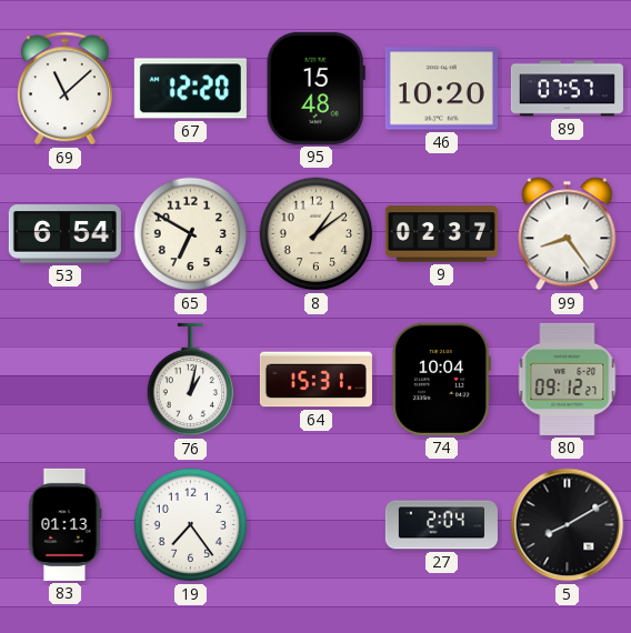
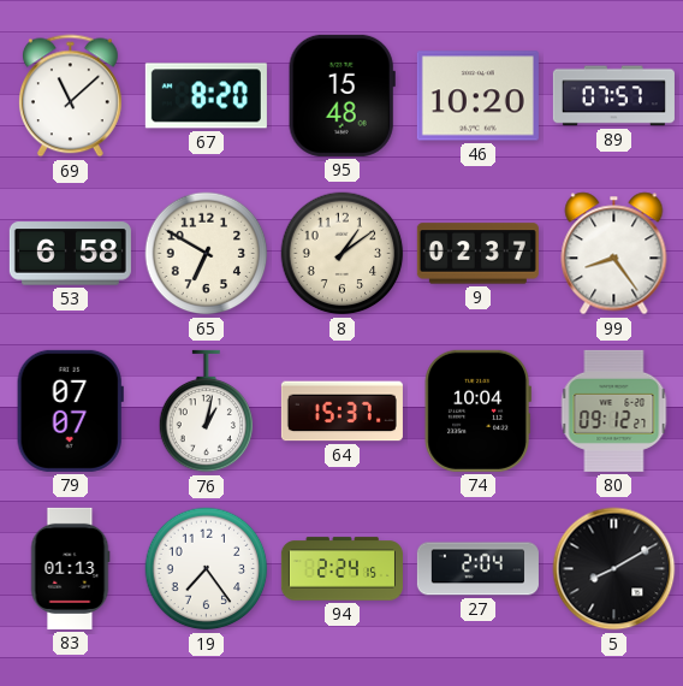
67: 12:20 -> 8:20 (206, 96)
53: 6:54 -> 6:58 (70, 254)
79: none -> 07:07 (70, 410)
64: 15:31 -> 15:37 (341, 412)
94: none -> 2:24 (341, 569)
